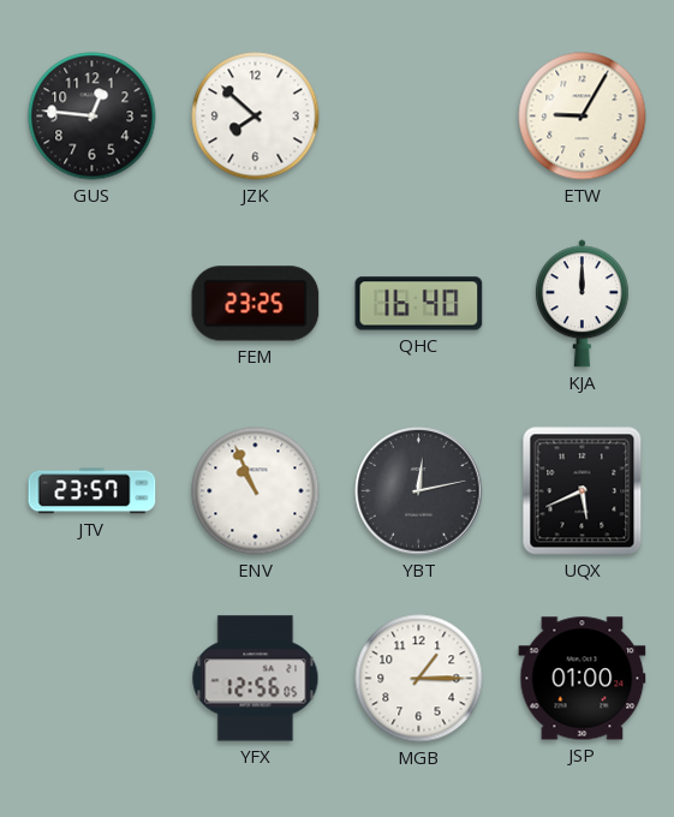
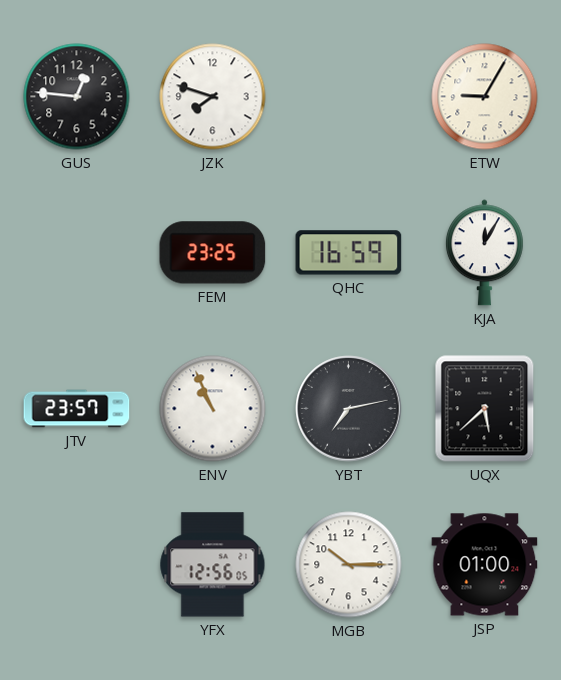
JZK: 7:52 -> 7:48 (213, 97)
QHC: 16:40 -> 16:59 (349, 253)
KJA: 12:00 -> 12:05 (484, 253)
YBT: 12:13 -> 7:13 (349, 409)
UQX: 5:41 -> 5:38 (485, 409)
MGB: 1:15 -> 10:15 (349, 565)
